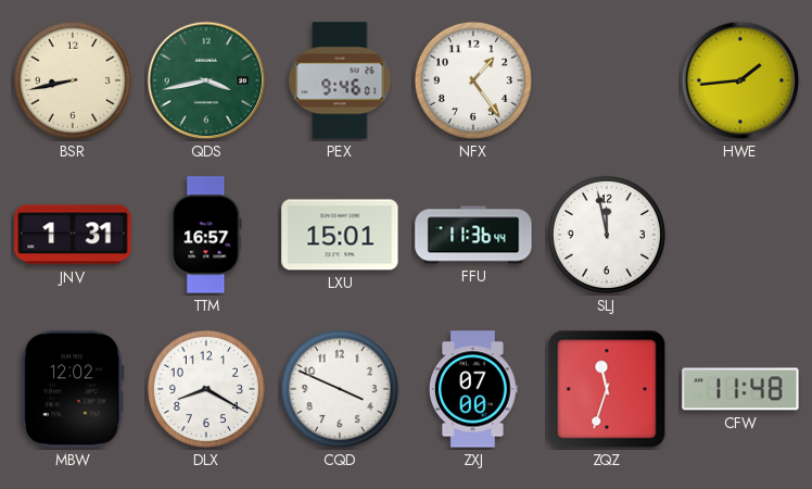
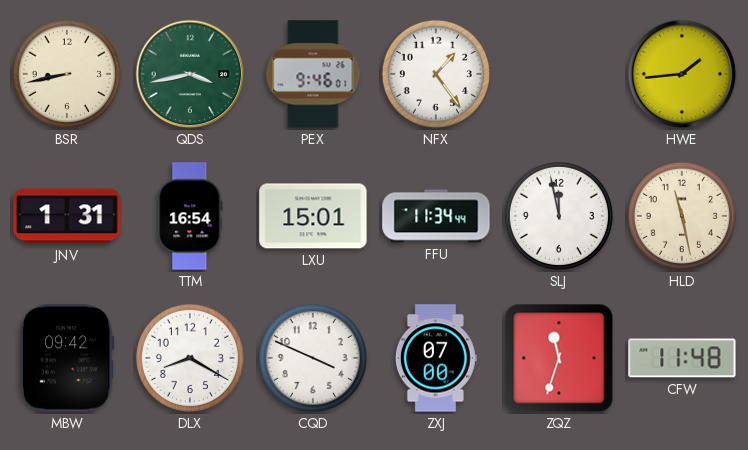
TTM: 16:57 -> 16:54 (190, 216)
FFU: 11:36 -> 11:34 (436, 216)
HLD: none -> 11:28 (682, 216)
MBW: 12:02 -> 09:42 (68, 358)
